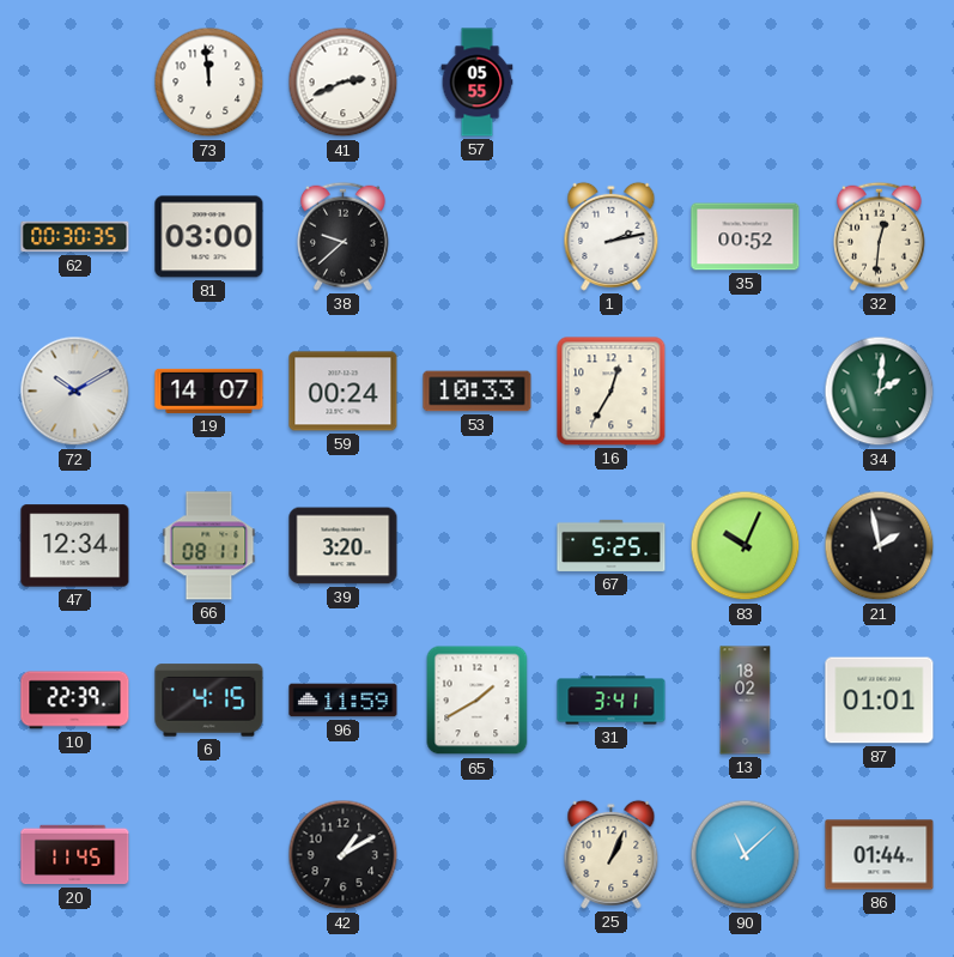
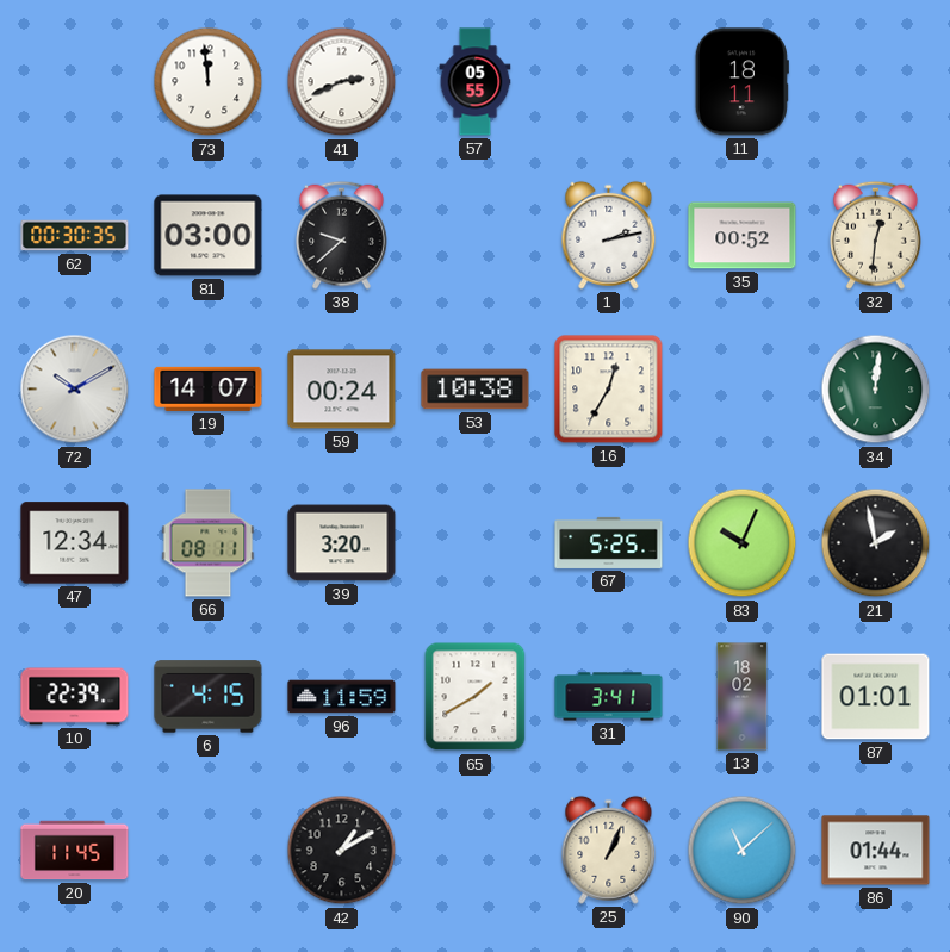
11: none -> 18:11 (741, 82)
53: 10:33 -> 10:38 (476, 390)
34: 2:01 -> 12:01 (876, 390)
